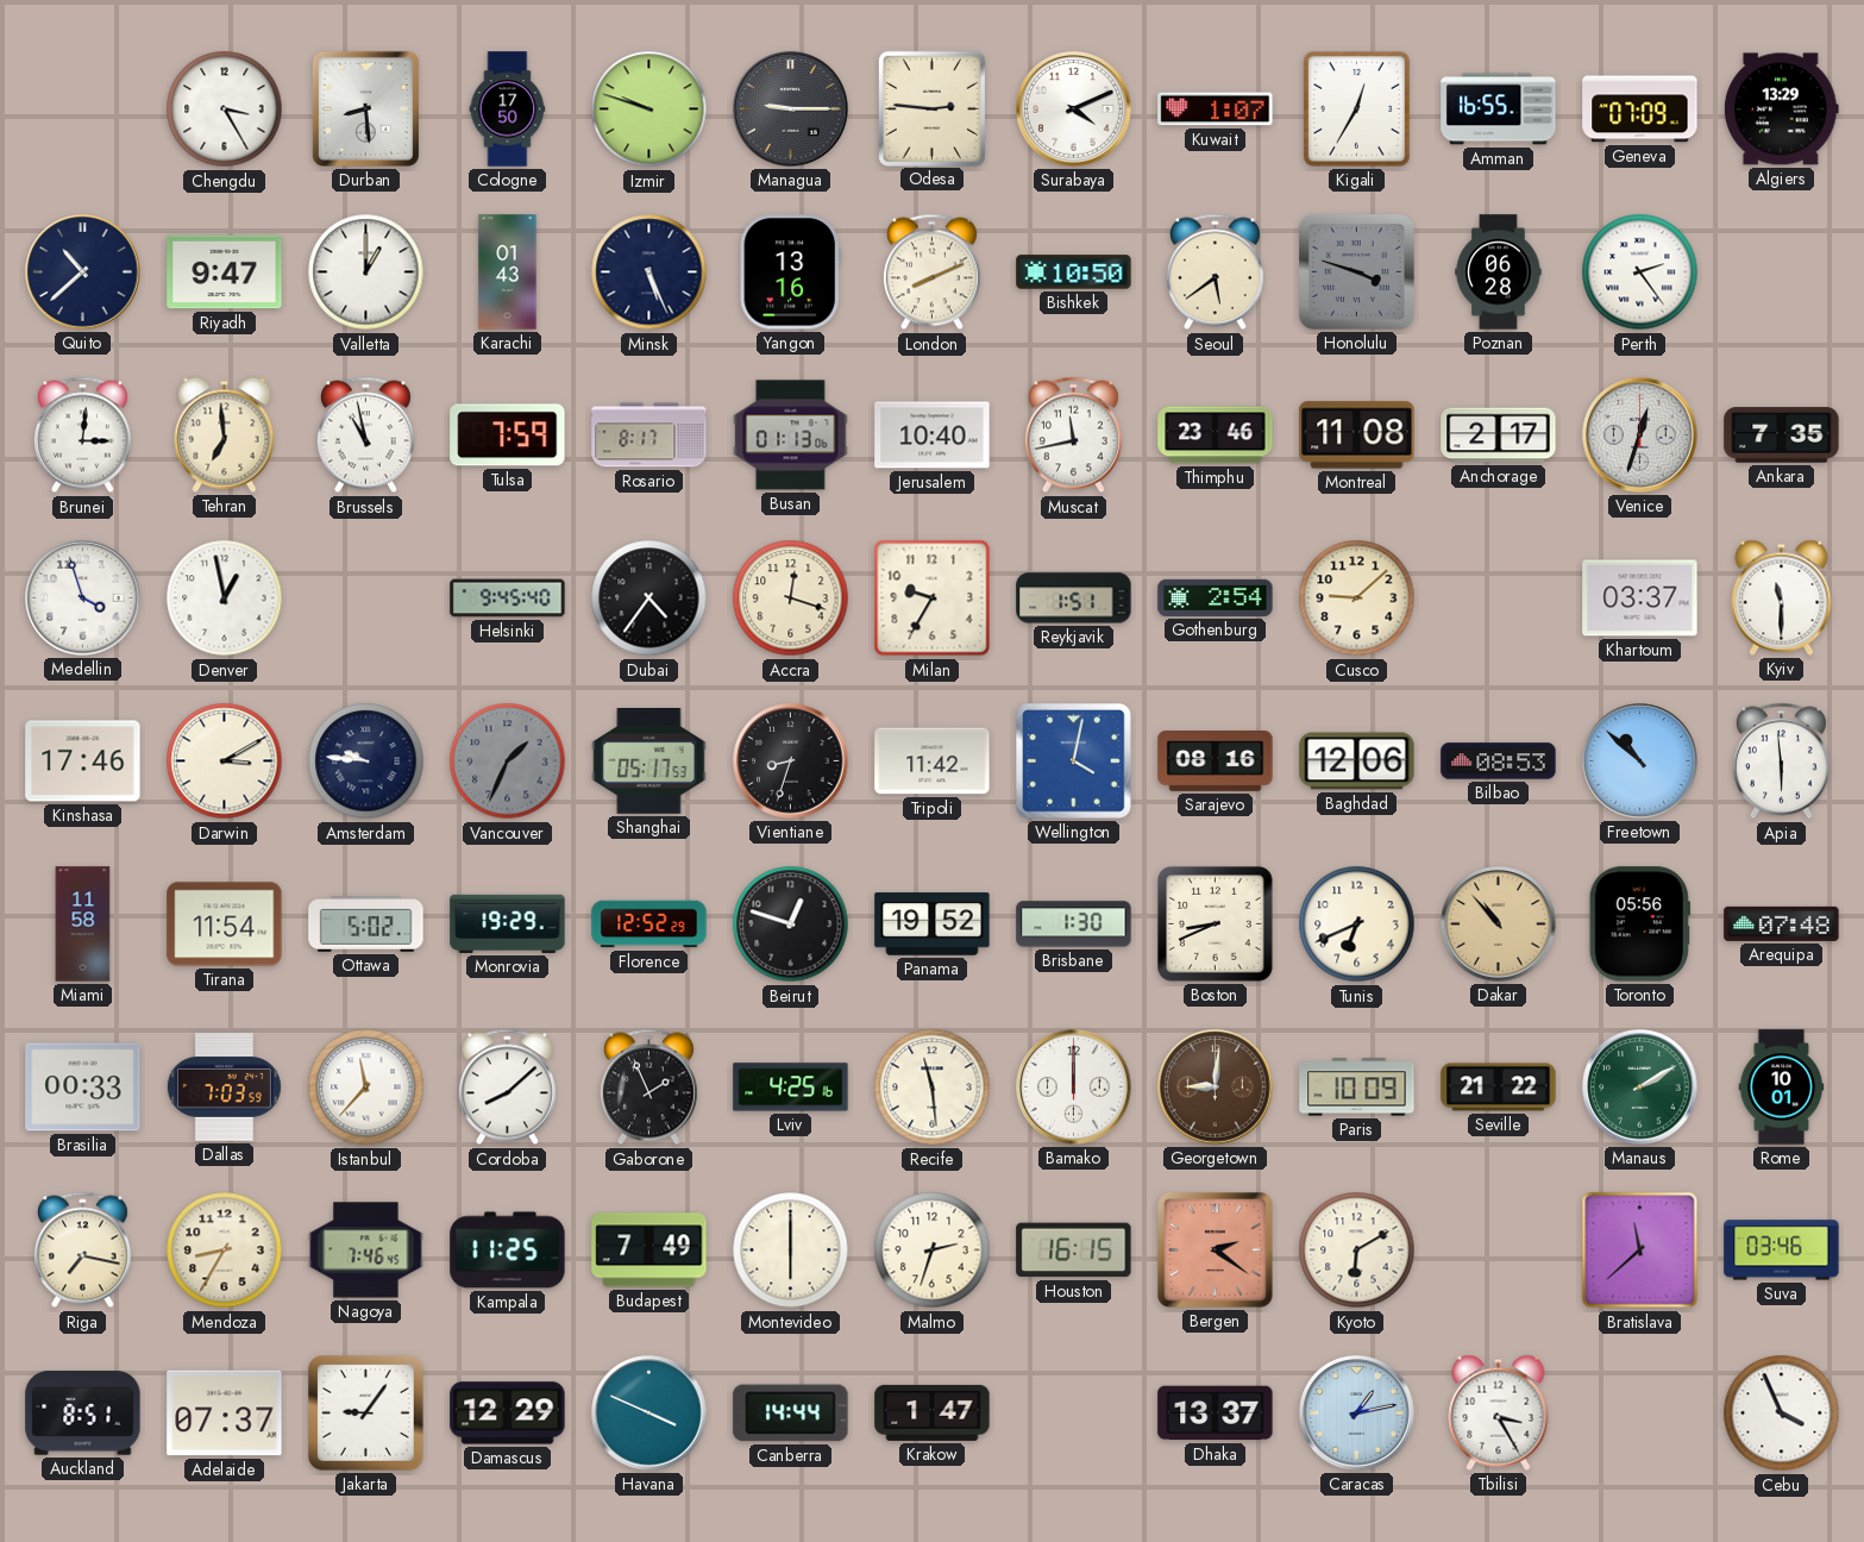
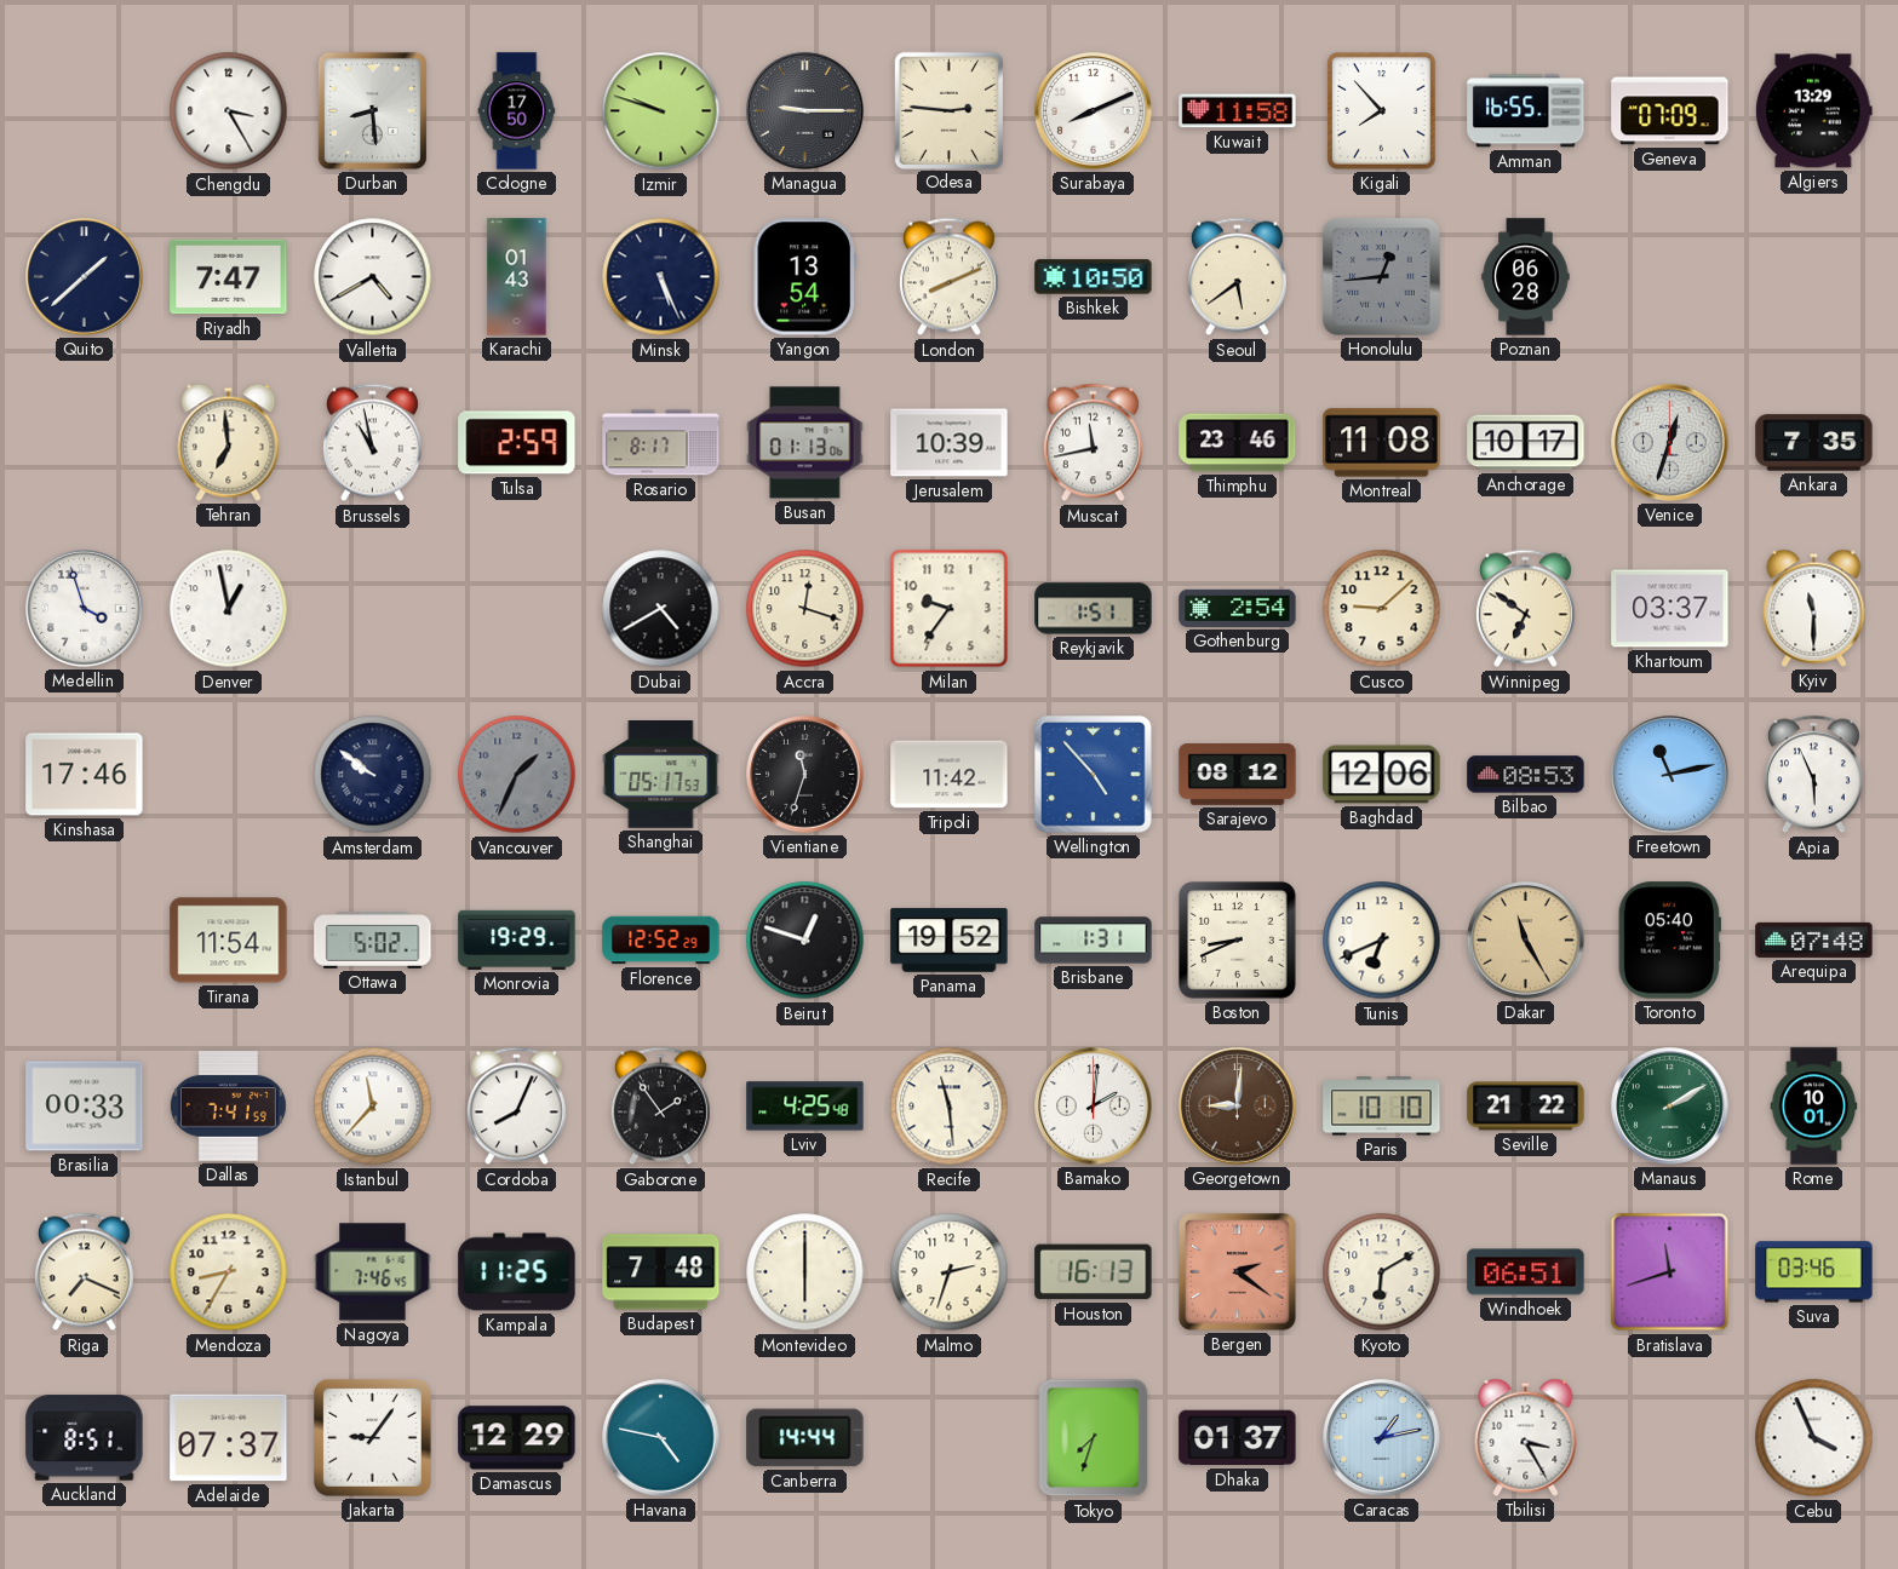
Surabaya: 4:11 -> 8:11 (1094, 111)
Kuwait: 1:07 -> 11:58 (1238, 111)
Kigali: 12:35 -> 7:53 (1382, 111)
Quito: 10:38 -> 1:38 (85, 277)
Riyadh: 9:47 -> 7:47 (229, 277)
Valletta: 1:00 -> 4:40 (373, 277)
Yangon: 13:16 -> 13:54 (804, 277)
Honolulu: 3:48 -> 12:44 (1382, 277)
Perth: 2:24 -> none (1640, 272)
Brunei: 3:01 -> none (82, 435)
Tulsa: 7:59 -> 2:59 (517, 443)
Jerusalem: 10:40 -> 10:39 (950, 443)
Anchorage: 2:17 -> 10:17 (1526, 443)
Helsinki: 9:45 -> none (508, 598)
Dubai: 4:36 -> 4:40 (661, 609)
Milan: 9:35 -> 9:36 (950, 609)
Winnipeg: none -> 6:51 (1525, 609)
Darwin: 3:10 -> none (225, 761)
Amsterdam: 9:46 -> 9:51 (373, 775)
Vientiane: 8:33 -> 11:33 (805, 775)
Wellington: 4:02 -> 4:53 (1094, 775)
Sarajevo: 08:16 -> 08:12 (1238, 775)
Freetown: 10:52 -> 11:13 (1670, 775)
Apia: 5:59 -> 5:56 (1813, 775)
Miami: 11:58 -> none (83, 924)
Brisbane: 1:30 -> 1:31 (1094, 941)
Dakar: 10:53 -> 11:25 (1526, 941)
Toronto: 05:56 -> 05:40 (1669, 941)
Dallas: 7:03 -> 7:41 (228, 1107)
Cordoba: 8:08 -> 8:04 (516, 1107)
Gaborone: 1:56 -> 1:54 (660, 1107)
Lviv: 4:25:16 -> 4:25:48 (805, 1107)
Bamako: 12:00 -> 2:01 (1094, 1107)
Paris: 10:09 -> 10:10 (1382, 1107)
Riga: 7:17 -> 7:19 (84, 1272)
Budapest: 7:49 -> 7:48 (661, 1272)
Houston: 16:15 -> 16:13 (1094, 1272)
Windhoek: none -> 06:51 (1526, 1272)
Bratislava: 11:38 -> 11:42 (1670, 1272)
Havana: 3:49 -> 4:47 (661, 1438)
Krakow: 1:47 -> none (933, 1412)
Tokyo: none -> 7:33 (1094, 1438)
Dhaka: 13:37 -> 01:37 (1238, 1438)
